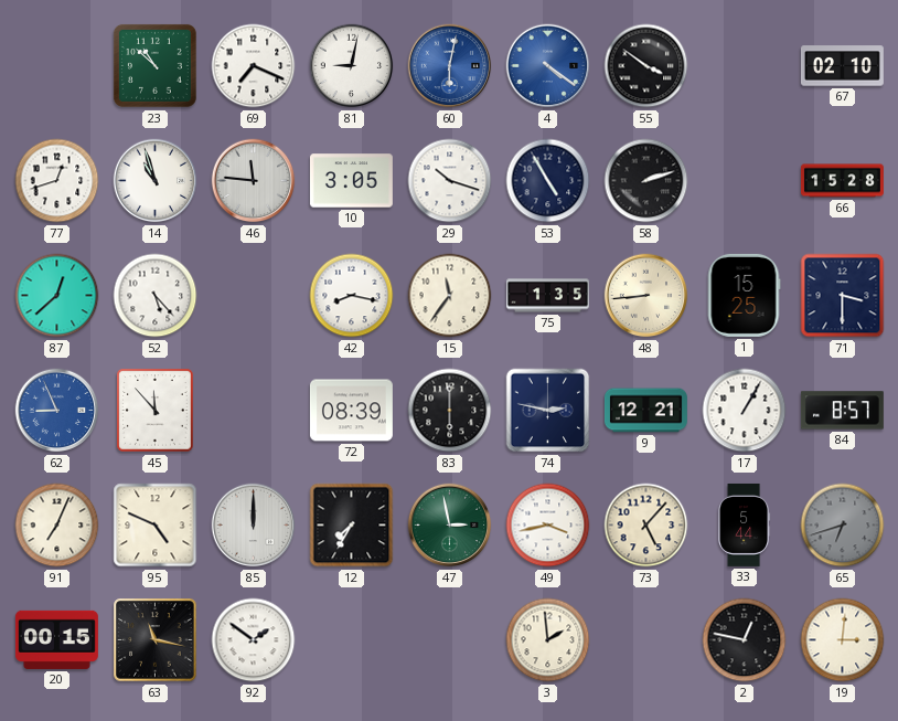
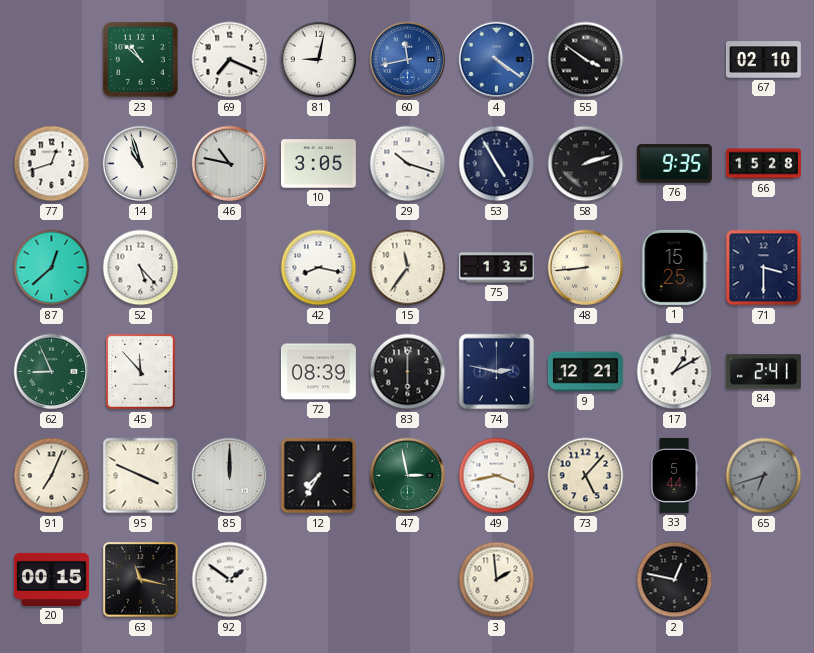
60: 6:02 -> 11:43 (408, 60)
46: 11:46 -> 10:47 (230, 164)
76: none -> 9:35 (674, 164)
62 dial: blue -> green (52, 372)
17: 1:05 -> 1:10 (675, 372)
84: 8:57 -> 2:41 (763, 372)
95: 4:49 -> 3:49 (141, 476)
19: 3:01 -> none (843, 640)
